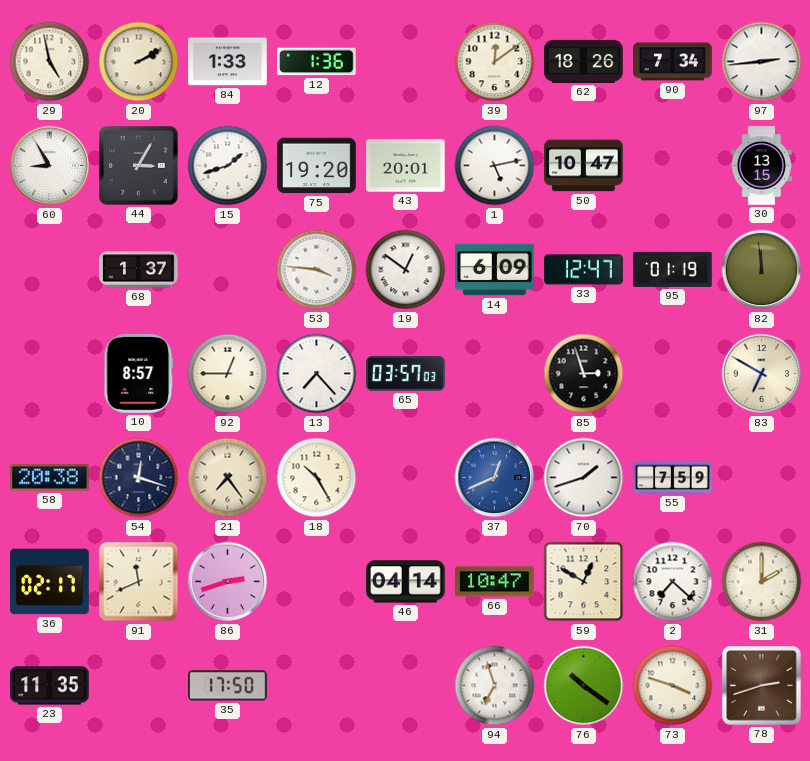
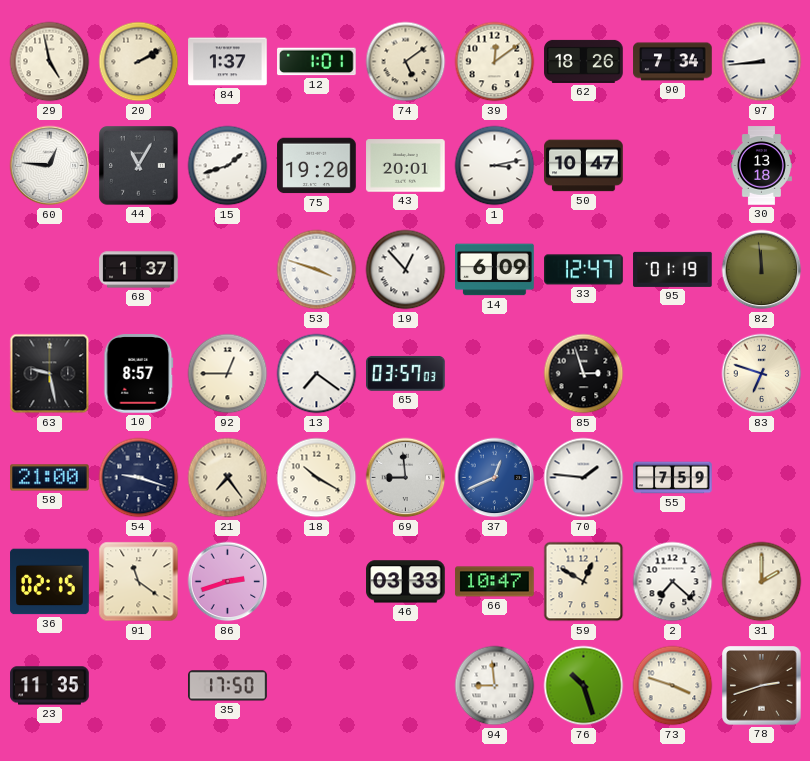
84: 1:33 -> 1:37 (228, 62)
12: 1:36 -> 1:01 (317, 62)
74: none -> 5:09 (406, 62)
97: 2:44 -> 8:44 (762, 62)
60: 8:55 -> 12:46 (50, 166)
44: 3:05 -> 11:05 (139, 166)
1: 5:13 -> 3:13 (495, 166)
30: 13:15 -> 13:18 (761, 166)
53: 3:46 -> 3:48 (317, 270)
19: 12:51 -> 12:53 (406, 270)
63: none -> 9:28 (50, 374)
13: 7:23 -> 7:21 (317, 374)
83: 6:50 -> 6:48 (762, 374)
58: 20:38 -> 21:00 (50, 478)
54: 12:18 -> 9:18 (139, 478)
18: 10:25 -> 10:20 (317, 478)
69: none -> 8:59 (406, 478)
70: 1:42 -> 1:46 (584, 478)
36: 02:17 -> 02:15 (50, 582)
91: 11:41 -> 11:21 (139, 582)
46: 04:14 -> 03:33 (406, 582)
94: 6:57 -> 8:59 (495, 686)
76: 10:21 -> 10:27 (584, 686)
